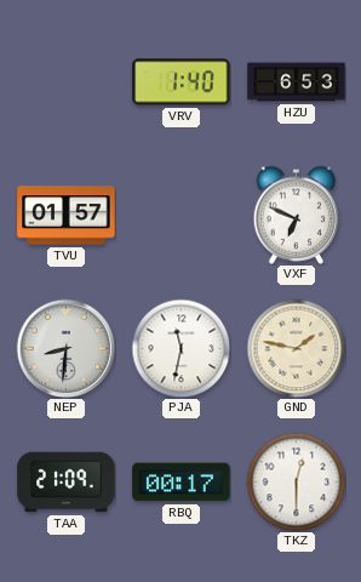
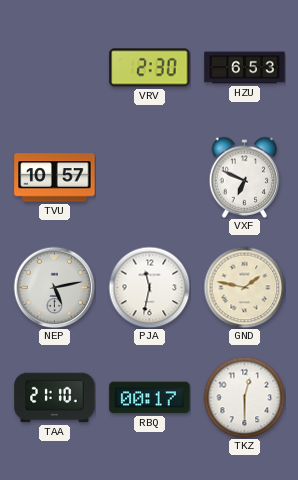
VRV: 1:40 -> 2:30 (150, 68)
TVU: 01:57 -> 10:57 (55, 178)
NEP: 8:31 -> 5:13 (54, 287)
TAA: 21:09 -> 21:10 (55, 398)
